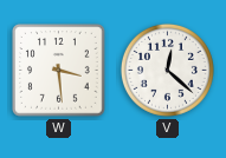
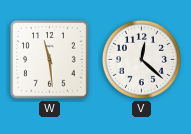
W: 3:29 -> 11:29 (50, 60)
